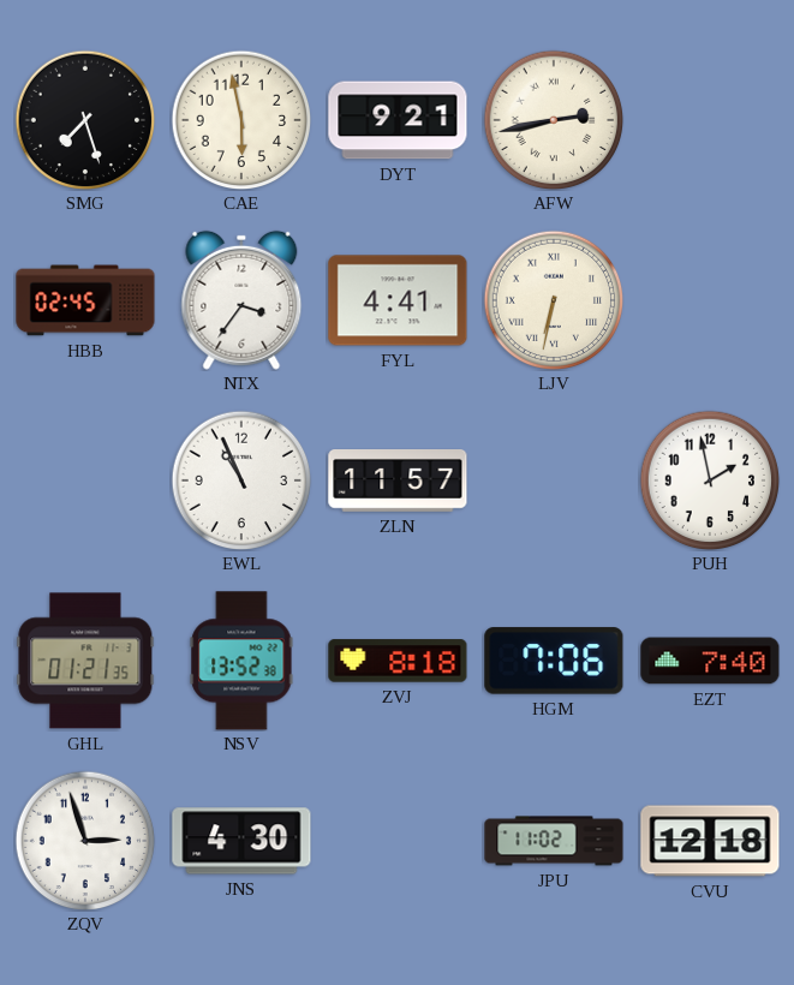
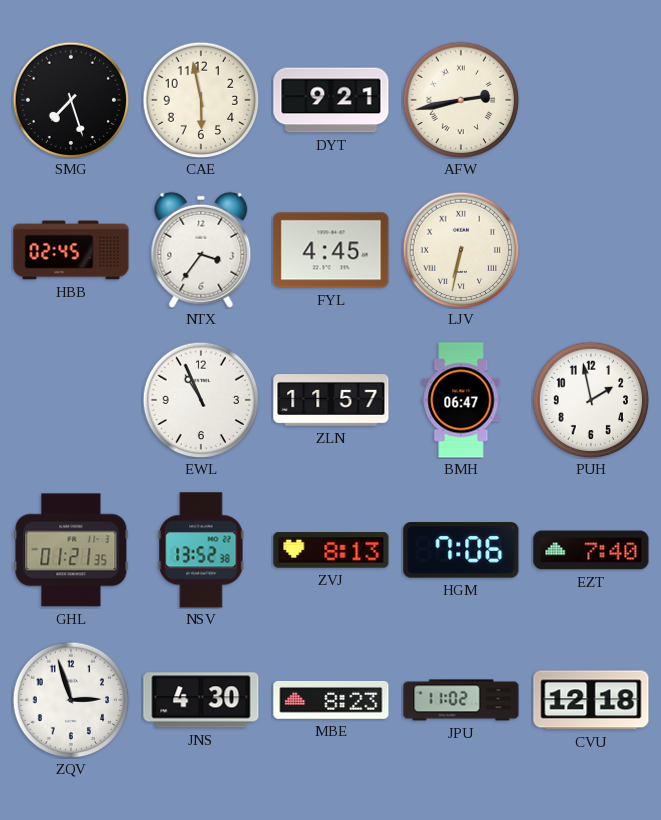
FYL: 4:41 -> 4:45 (331, 250)
BMH: none -> 06:47 (461, 400)
ZVJ: 8:18 -> 8:13 (331, 550)
MBE: none -> 8:23 (331, 700)
